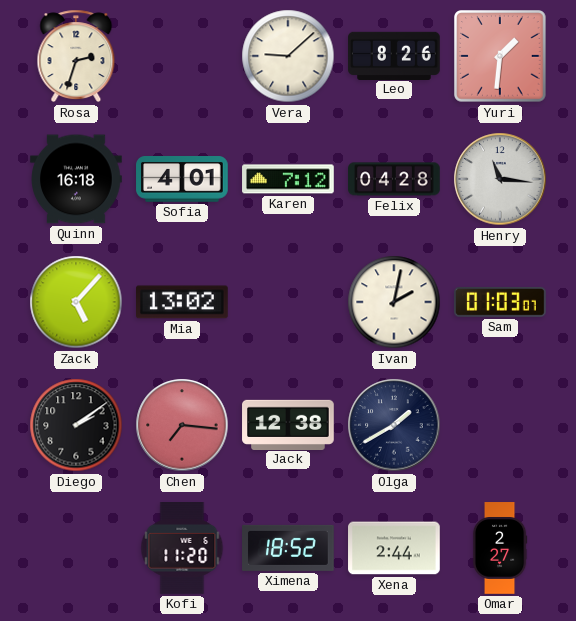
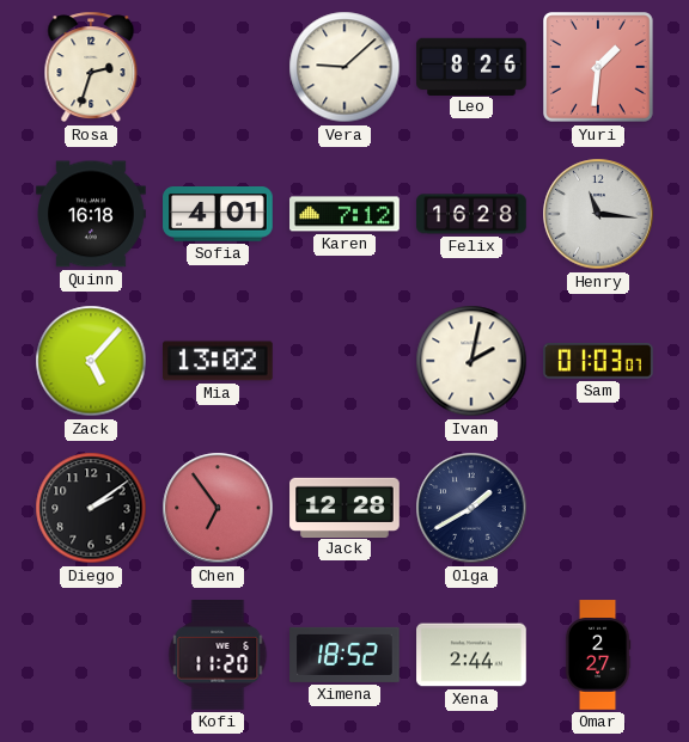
Felix: 04:28 -> 16:28 (471, 214)
Chen: 7:16 -> 6:54 (218, 508)
Jack: 12:38 -> 12:28 (344, 507)
